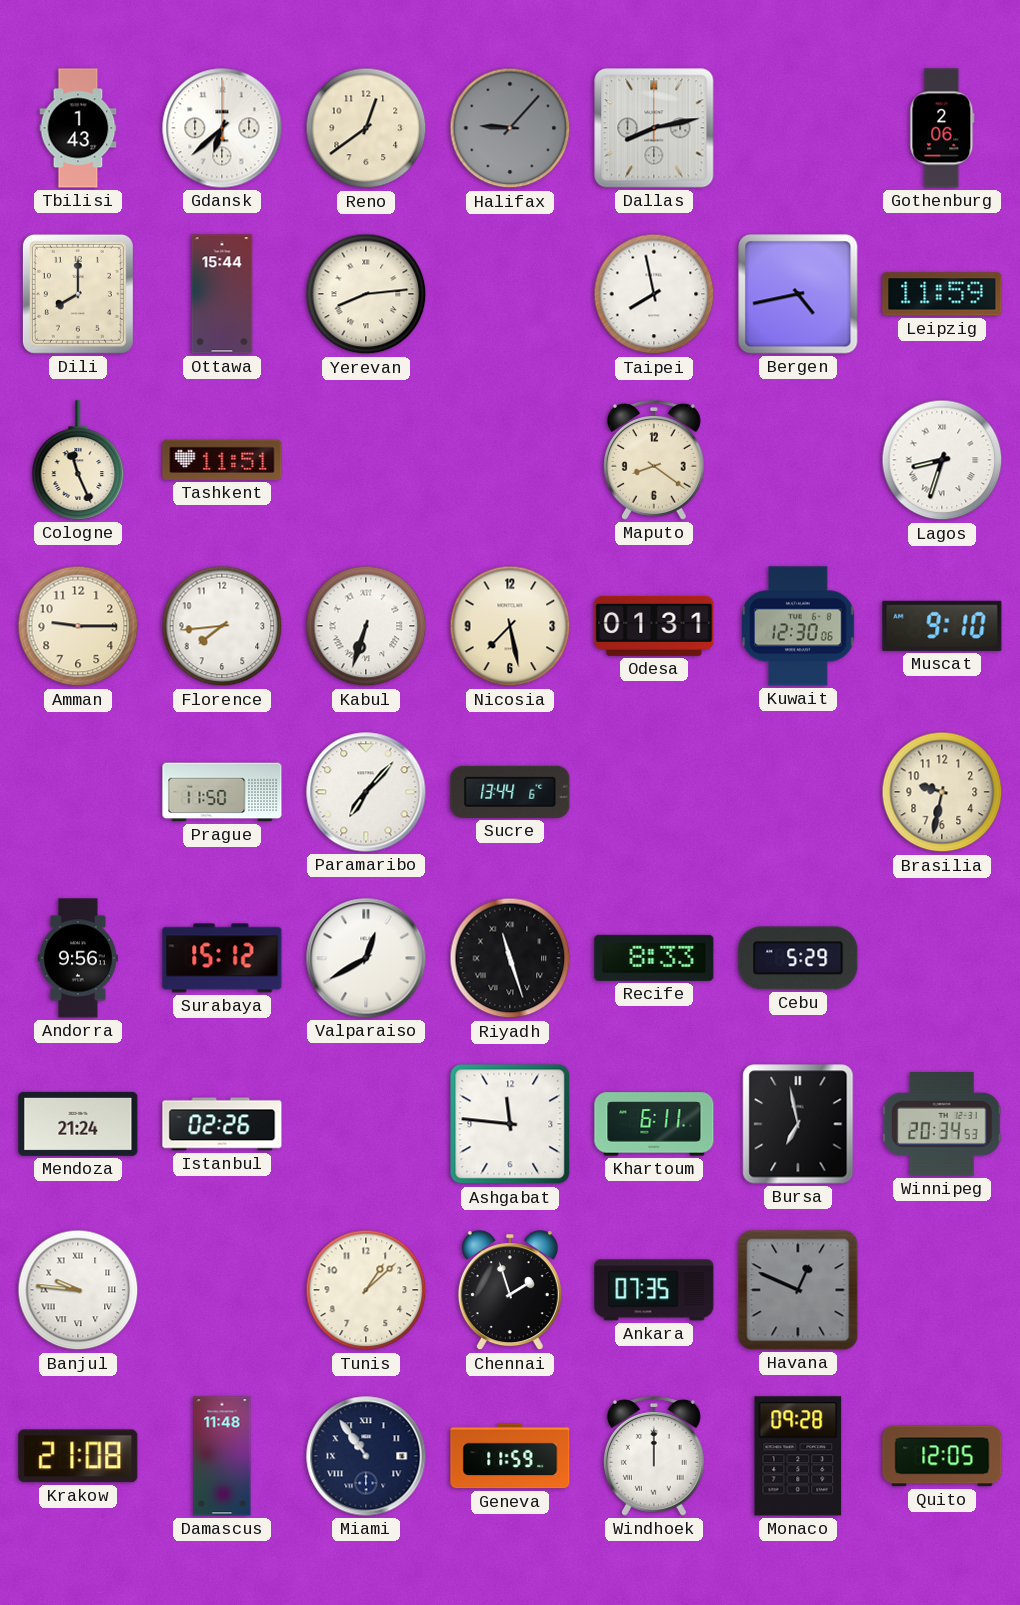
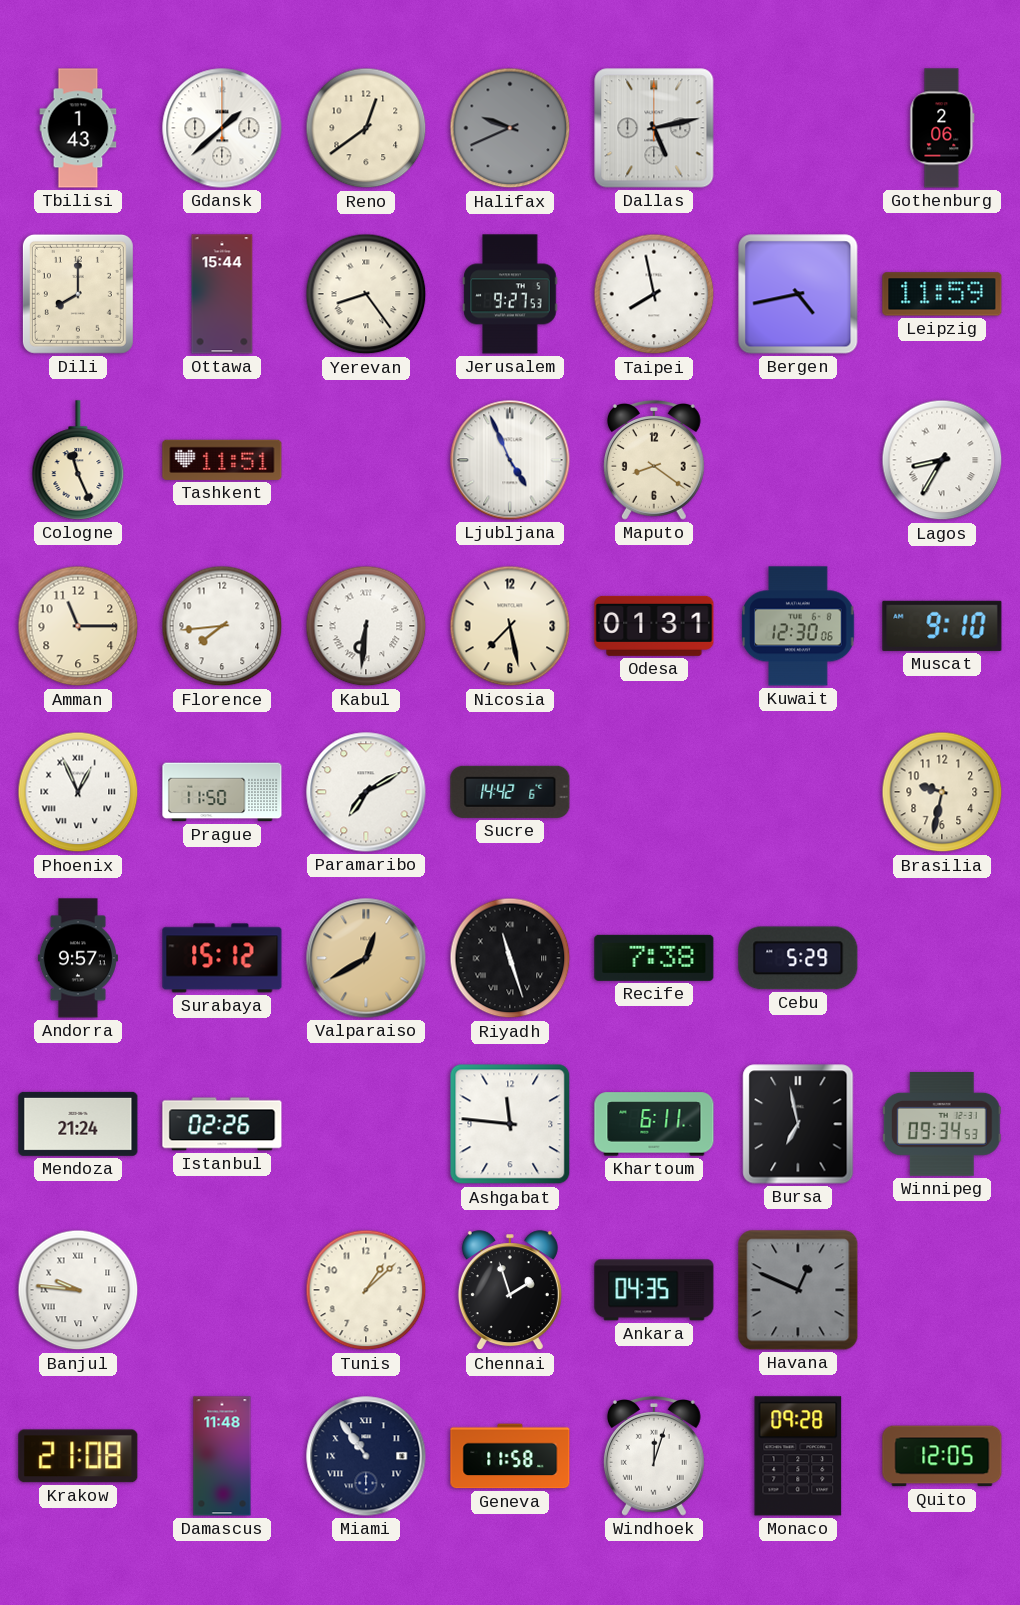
Gdansk: 6:38 -> 1:38 (222, 128)
Halifax: 9:07 -> 9:41 (510, 128)
Dallas: 8:13 -> 5:13 (654, 128)
Yerevan: 8:14 -> 8:24 (366, 294)
Jerusalem: none -> 9:27 (510, 294)
Ljubljana: none -> 4:56 (510, 460)
Lagos: 8:33 -> 8:35 (942, 460)
Amman: 9:15 -> 11:15 (78, 626)
Kabul: 6:33 -> 6:31 (366, 626)
Phoenix: none -> 12:56 (78, 792)
Paramaribo: 7:07 -> 7:10 (366, 792)
Sucre: 13:44 -> 14:42 (510, 792)
Andorra: 9:56 -> 9:57 (78, 958)
Valparaiso dial: white -> champagne (366, 958)
Recife: 8:33 -> 7:38 (654, 958)
Winnipeg: 20:34 -> 09:34 (942, 1125)
Ankara: 07:35 -> 04:35 (654, 1290)
Geneva: 11:59 -> 11:58 (510, 1456)
Windhoek: 12:00 -> 12:03 (654, 1457)
